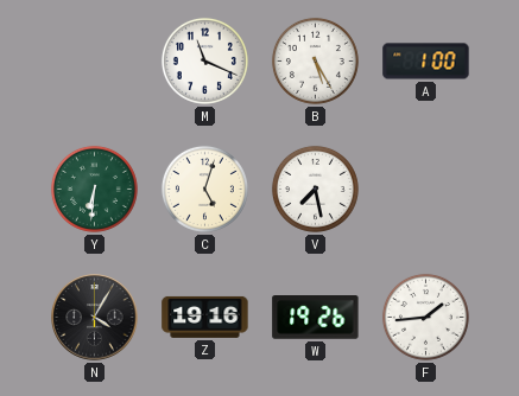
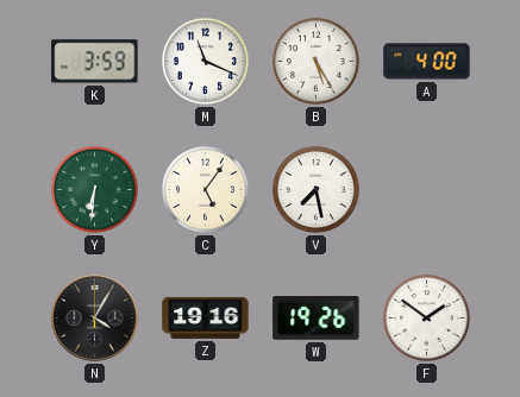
K: none -> 3:59 (95, 62)
A: 1:00 -> 4:00 (427, 62)
C: 5:03 -> 5:06 (205, 189)
F: 1:44 -> 1:51 (426, 317)
